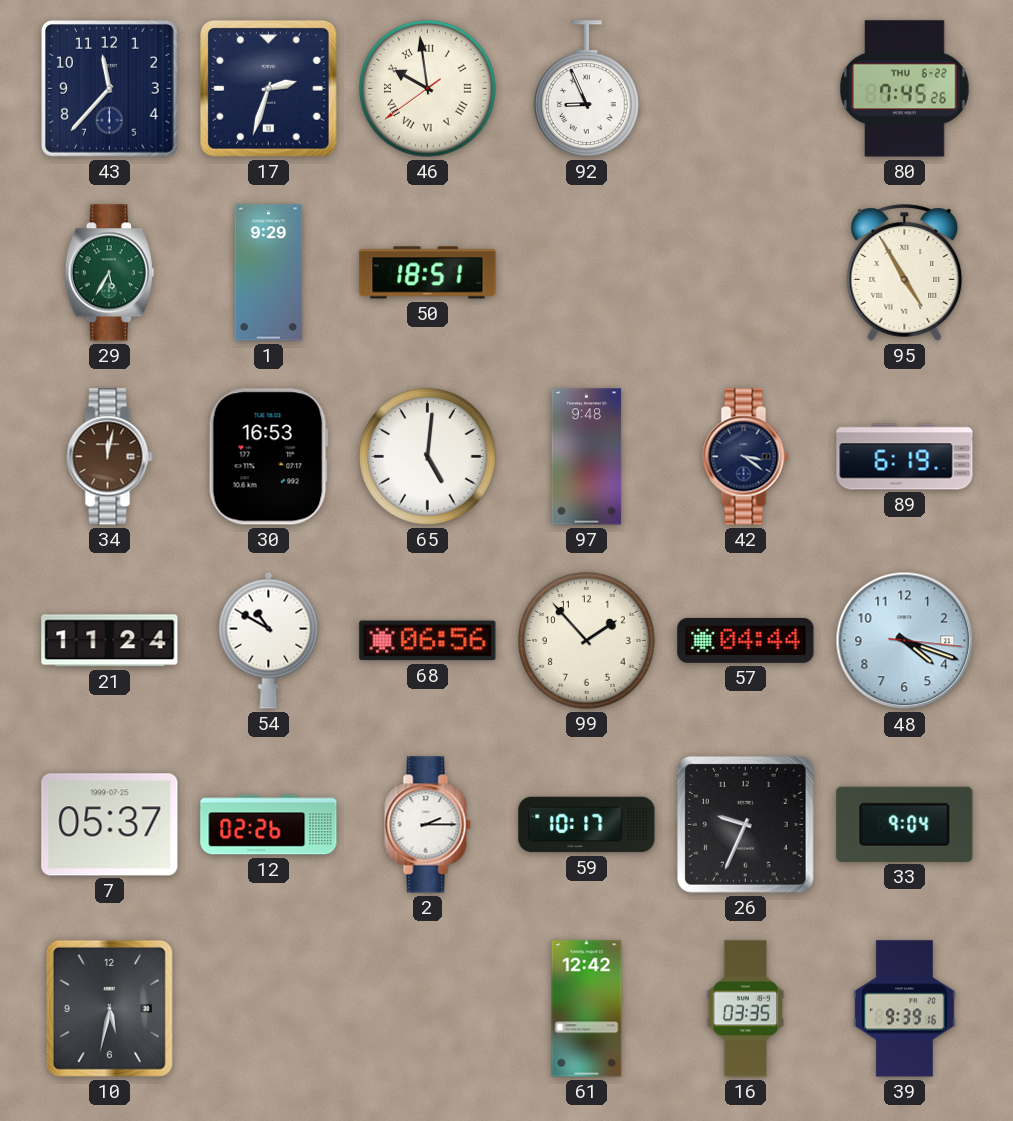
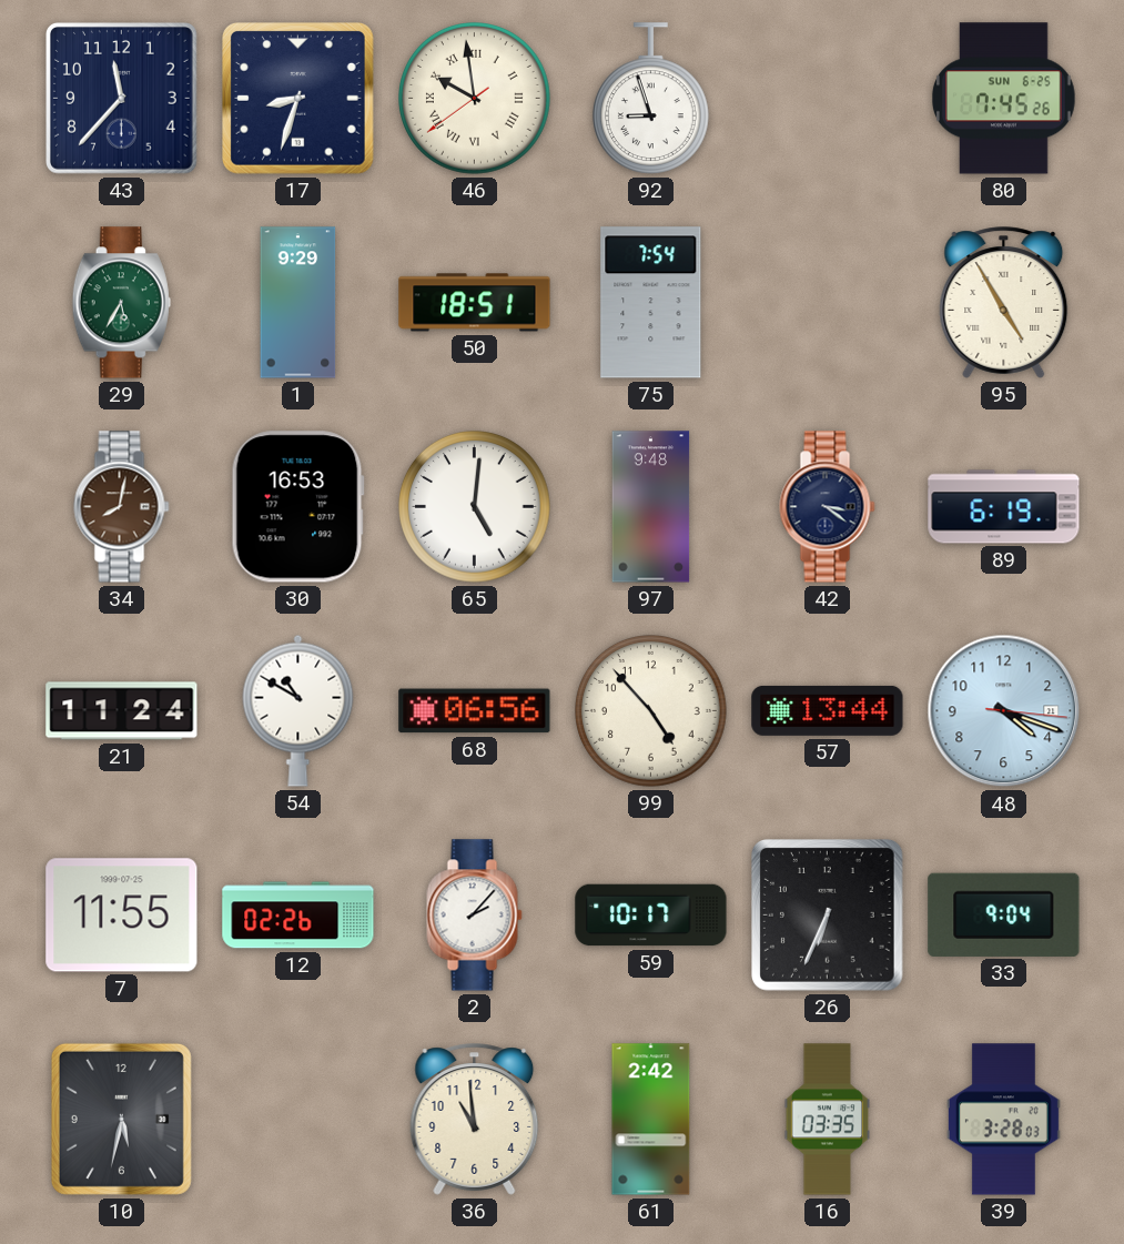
17: 2:33 -> 8:33 (298, 99)
92: 8:56 -> 8:57 (650, 99)
80 date: THU 6-22 -> SUN 6-25 (1003, 99)
75: none -> 7:54 (651, 303)
34: 12:02 -> 8:02 (122, 507)
99: 1:53 -> 4:53 (651, 711)
57: 04:44 -> 13:44 (828, 710)
7: 05:37 -> 11:55 (122, 916)
2: 2:15 -> 2:07 (475, 916)
26: 9:34 -> 6:34 (828, 916)
36: none -> 10:59 (475, 1120)
61: 12:42 -> 2:42 (651, 1120)
39: 9:39 -> 3:28 (1003, 1120)
